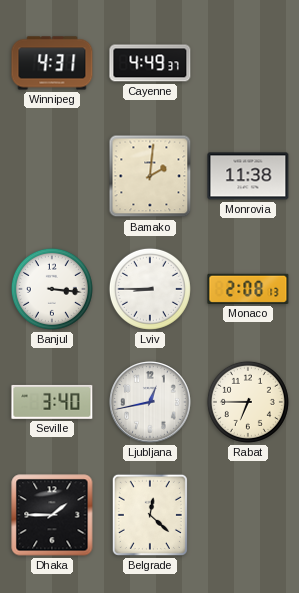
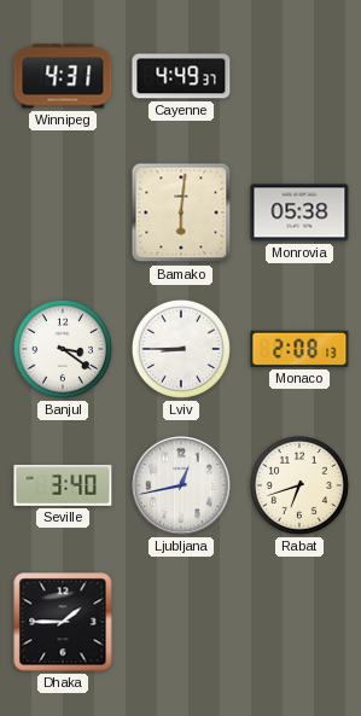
Bamako: 2:01 -> 6:01 (181, 213)
Monrovia: 11:38 -> 05:38 (299, 213)
Banjul: 3:16 -> 3:21 (63, 349)
Rabat: 6:45 -> 6:42 (299, 485)
Belgrade: 12:22 -> none (150, 515)
